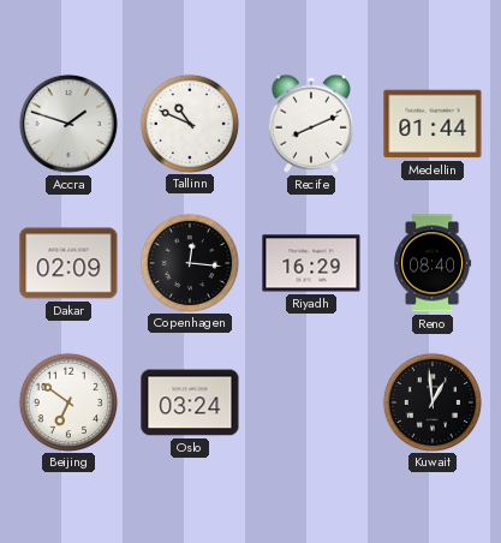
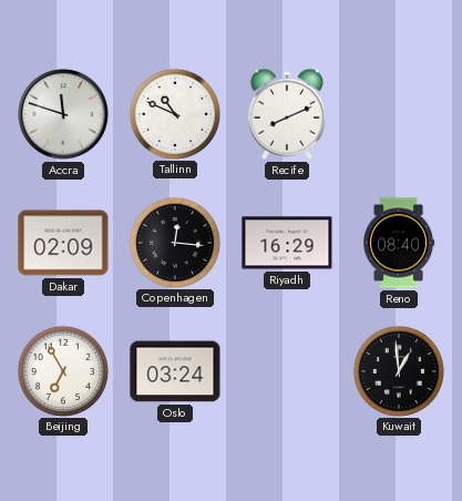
Accra: 1:48 -> 11:48 (63, 114)
Medellin: 01:44 -> none (433, 124)
Beijing: 6:51 -> 6:55 (62, 370)
